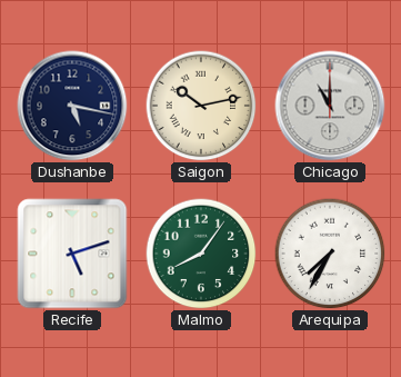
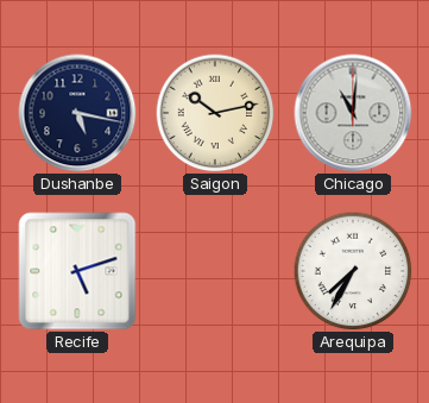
Chicago: 11:00 -> 11:01 (353, 113)
Malmo: 8:06 -> none (201, 254)
